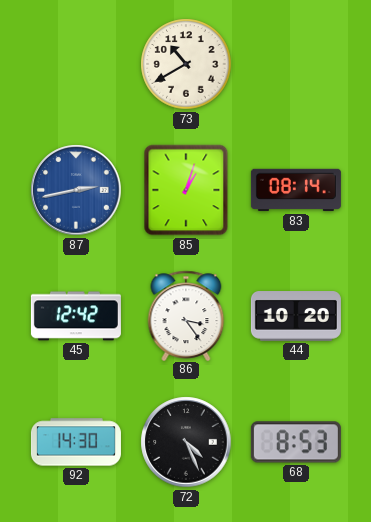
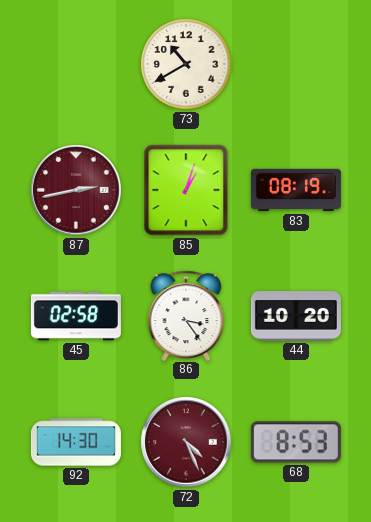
87 dial: blue -> burgundy (76, 190)
83: 08:14 -> 08:19 (296, 190)
45: 12:42 -> 02:58 (76, 316)
72 dial: black -> burgundy (186, 442)
